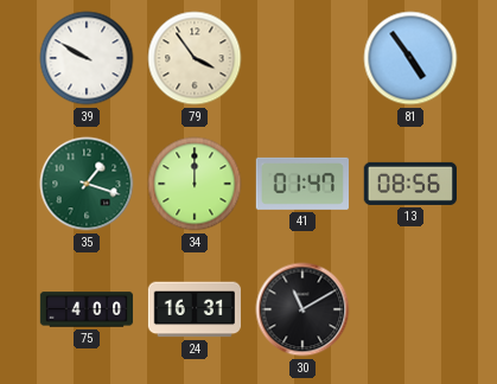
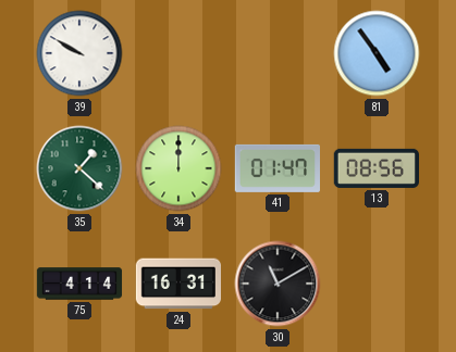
79: 3:54 -> none (195, 58)
35: 1:18 -> 1:22 (79, 168)
75: 4:00 -> 4:14 (79, 284)
